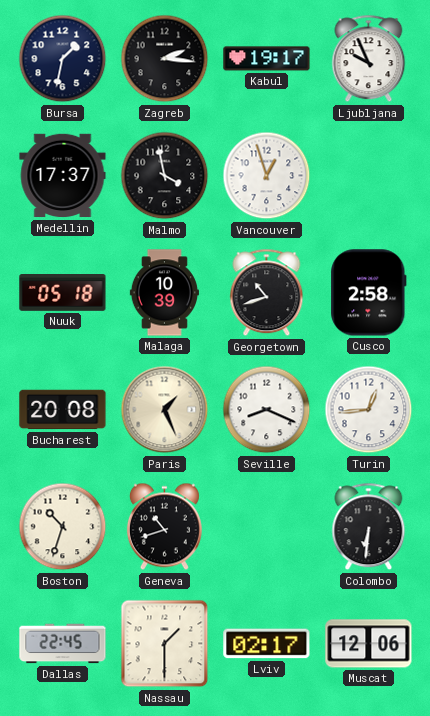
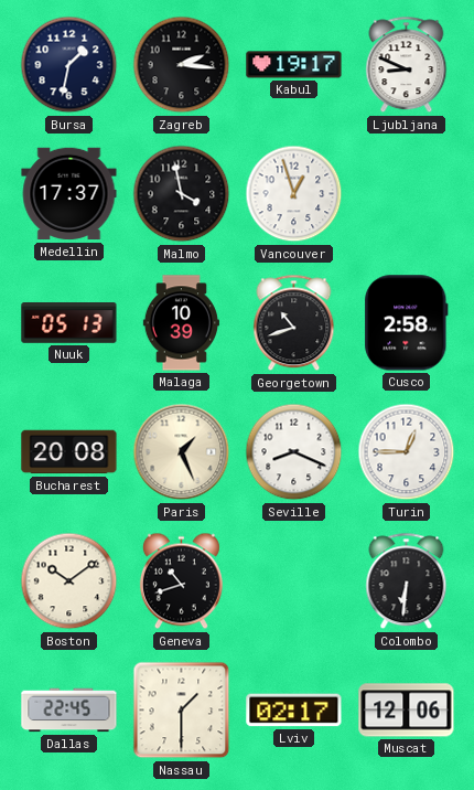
Ljubljana: 9:56 -> 8:49 (407, 65)
Nuuk: 05:18 -> 05:13 (69, 323)
Turin: 12:44 -> 12:45 (407, 452)
Boston: 10:33 -> 10:09 (69, 581)
